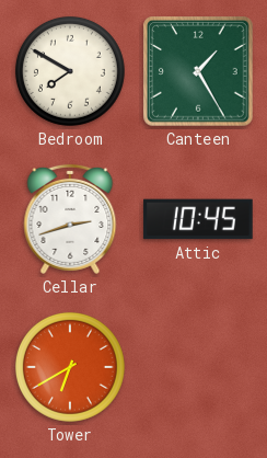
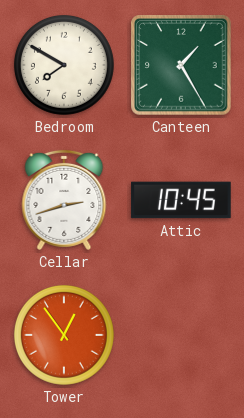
Tower: 6:40 -> 12:54 (64, 335)
